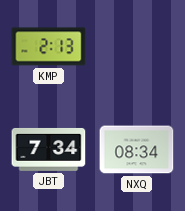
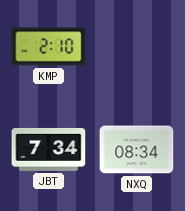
KMP: 2:13 -> 2:10 (49, 47)
